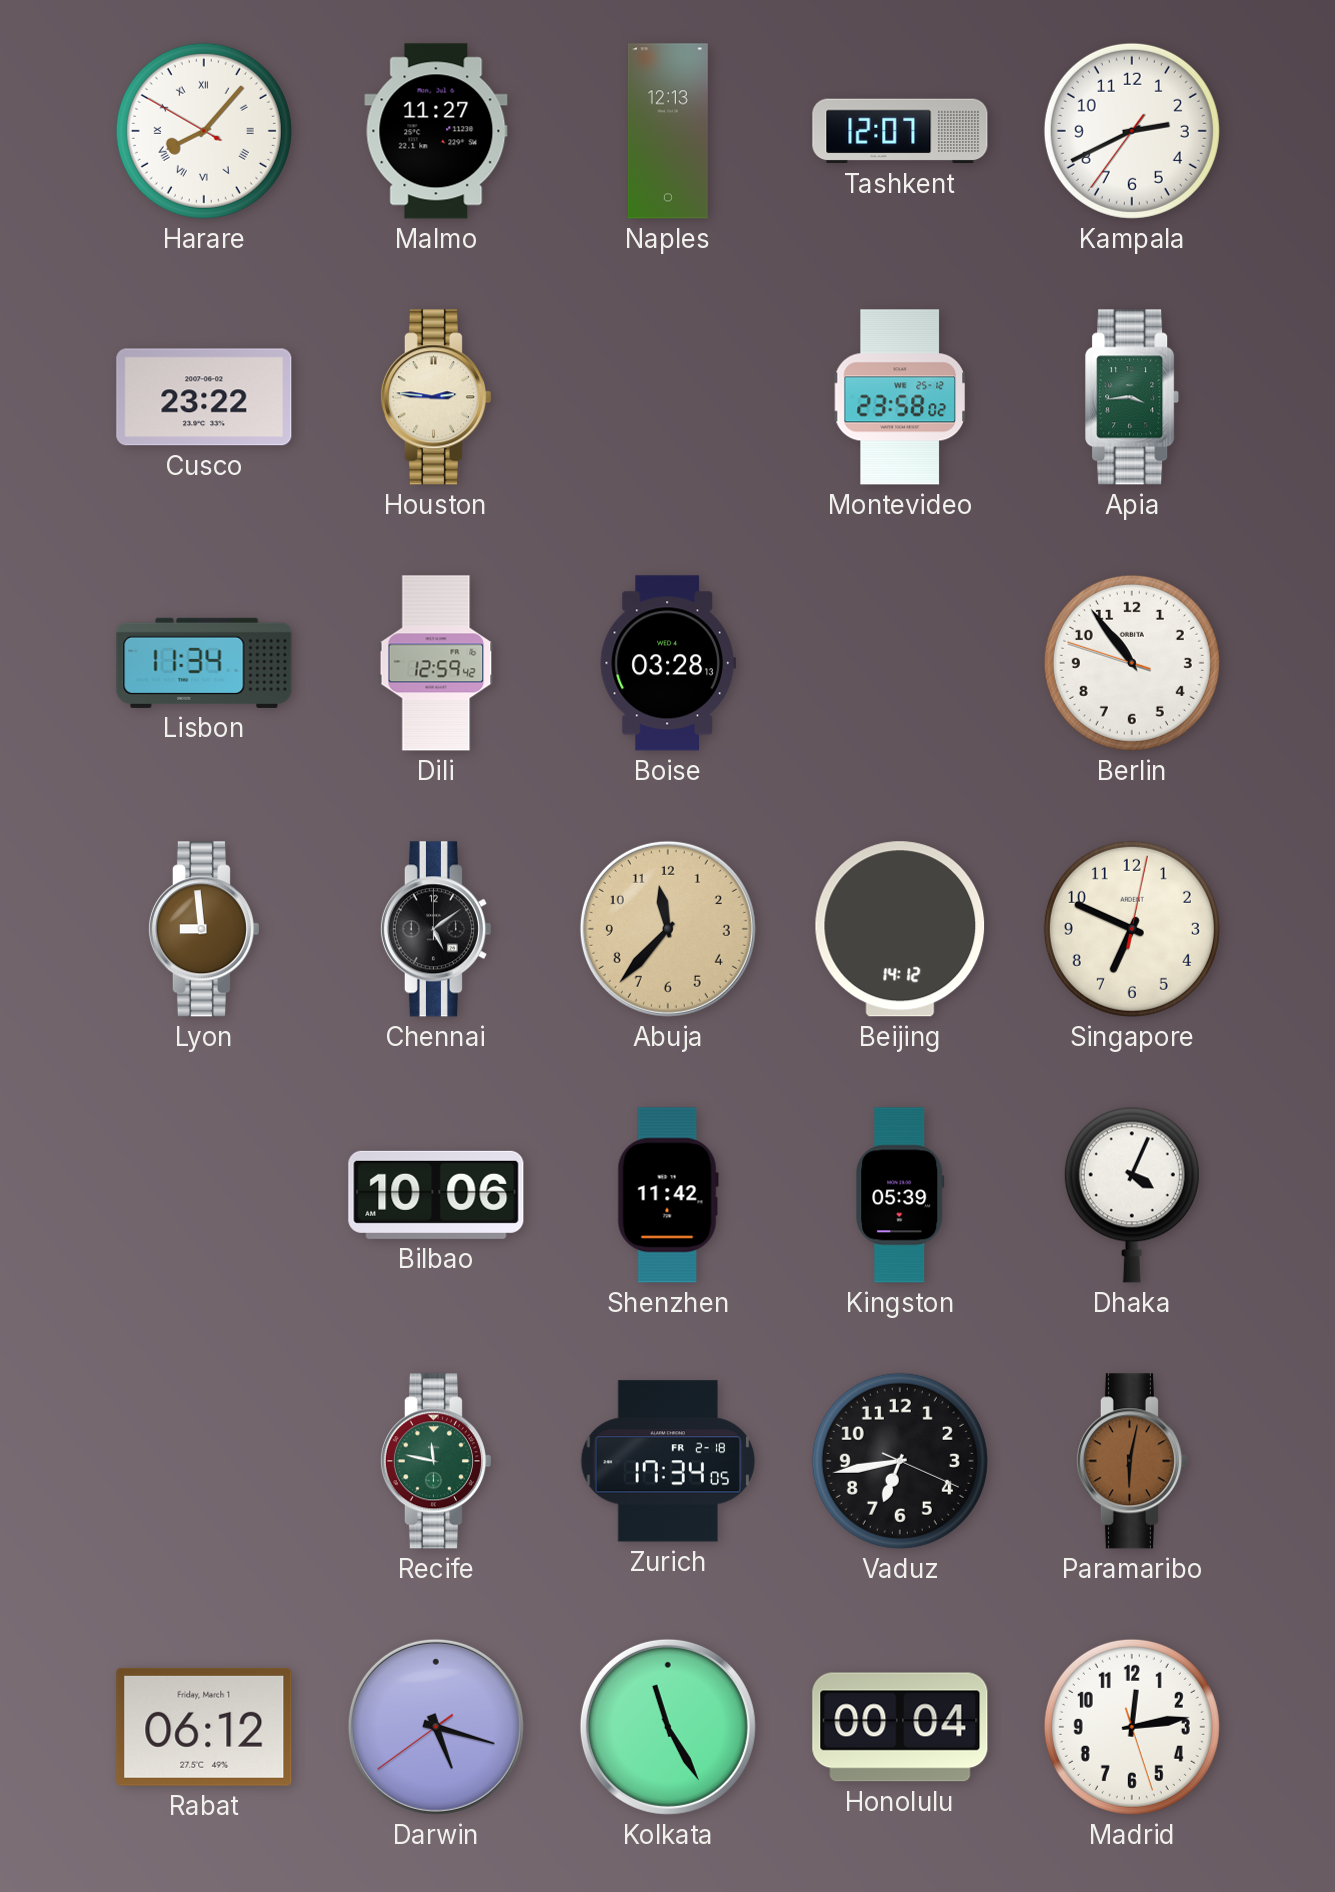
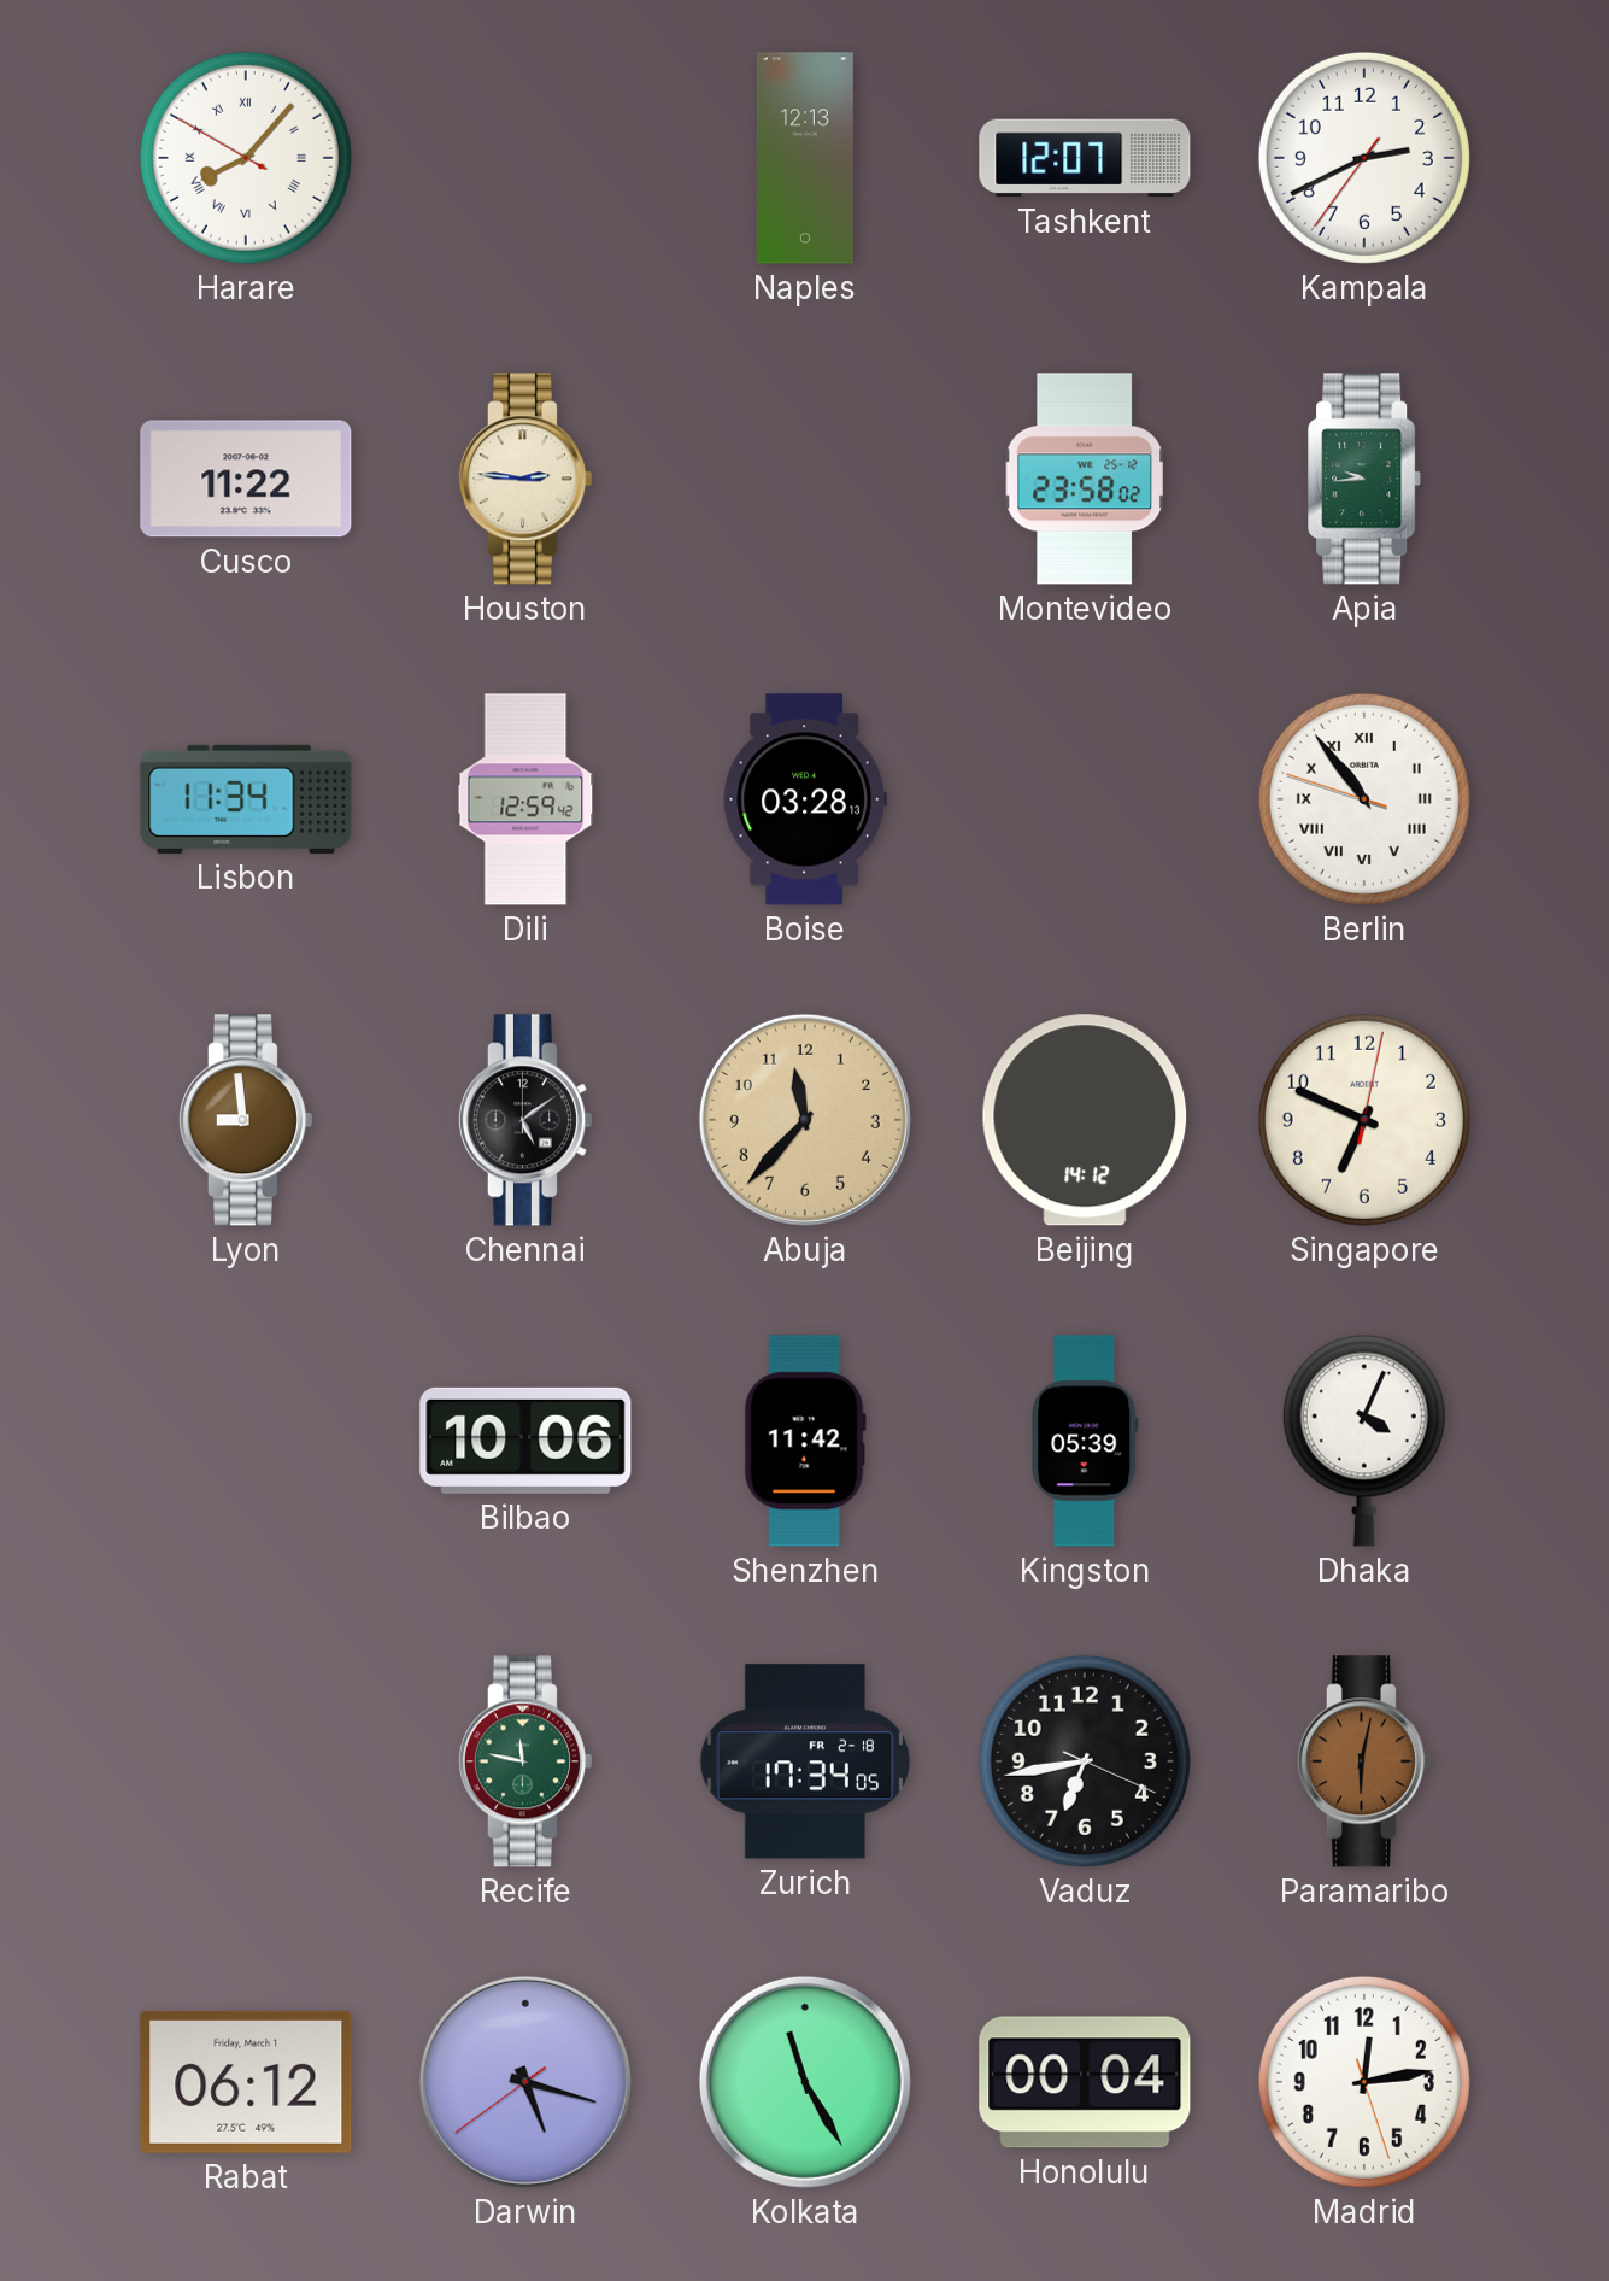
Malmo: 11:27 -> none (436, 131)
Cusco: 23:22 -> 11:22 (246, 479)
Apia: 3:44 -> 9:44 (1366, 479)
Berlin numerals: Arabic -> Roman (1364, 799)
